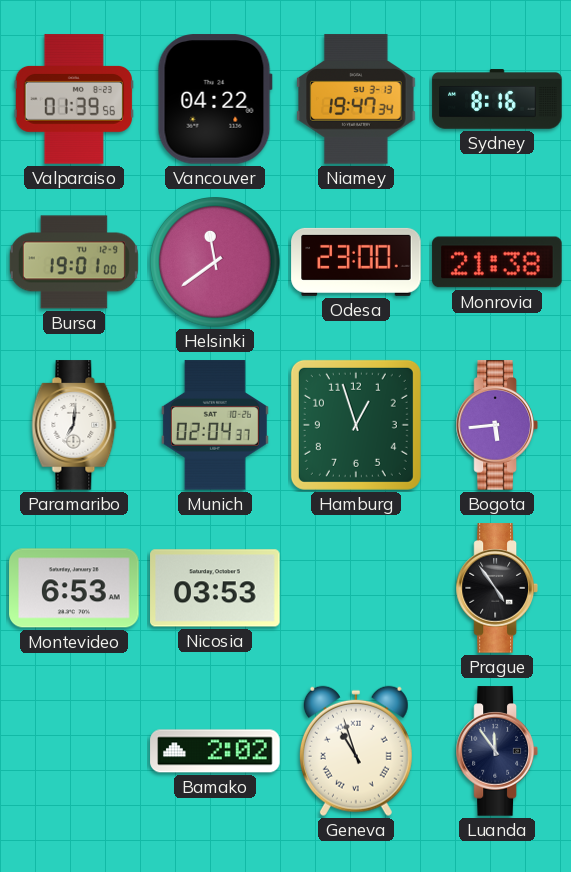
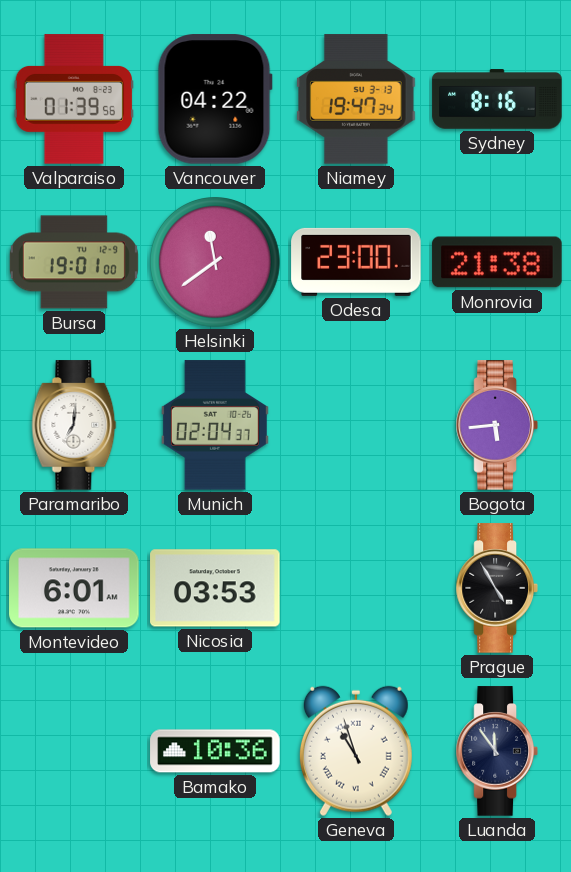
Hamburg: 12:57 -> none (356, 425)
Montevideo: 6:53 -> 6:01 (74, 588)
Prague: 4:54 -> 4:55 (497, 588)
Bamako: 2:02 -> 10:36 (215, 751)
